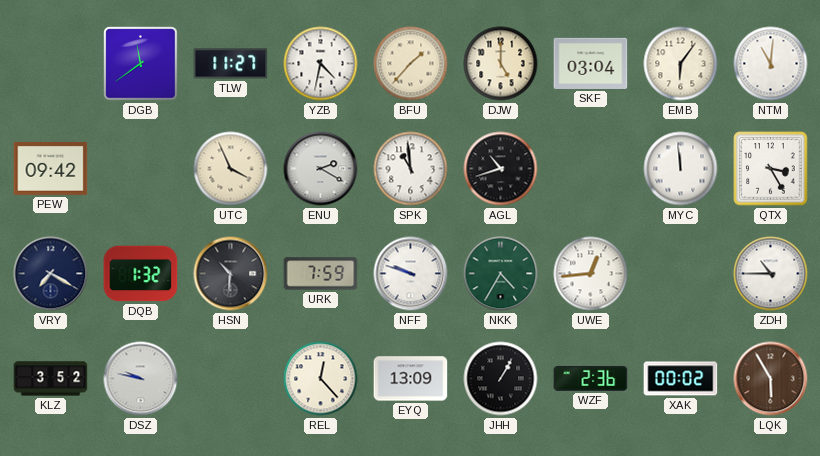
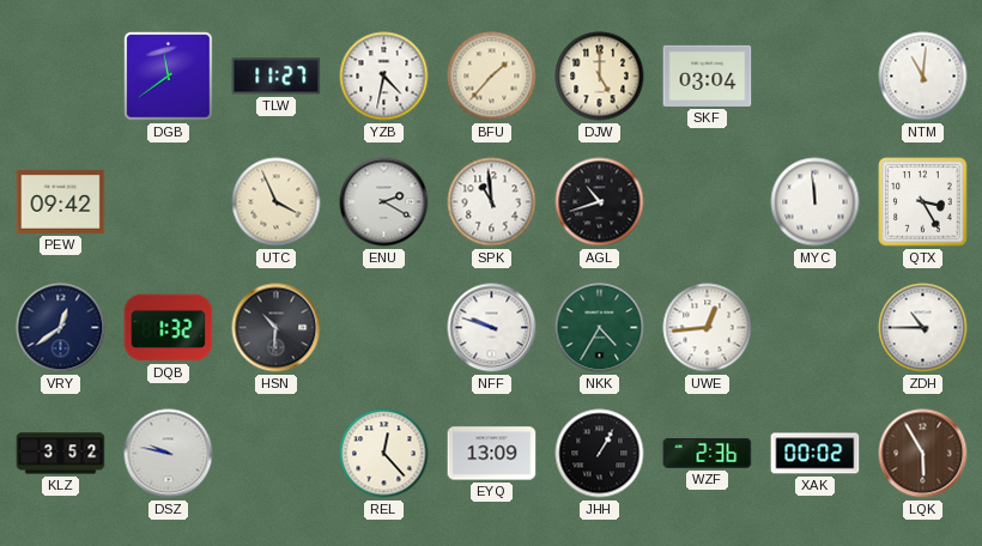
EMB: 6:06 -> none (681, 64)
VRY: 7:20 -> 12:39 (61, 328)
URK: 7:59 -> none (321, 274)
